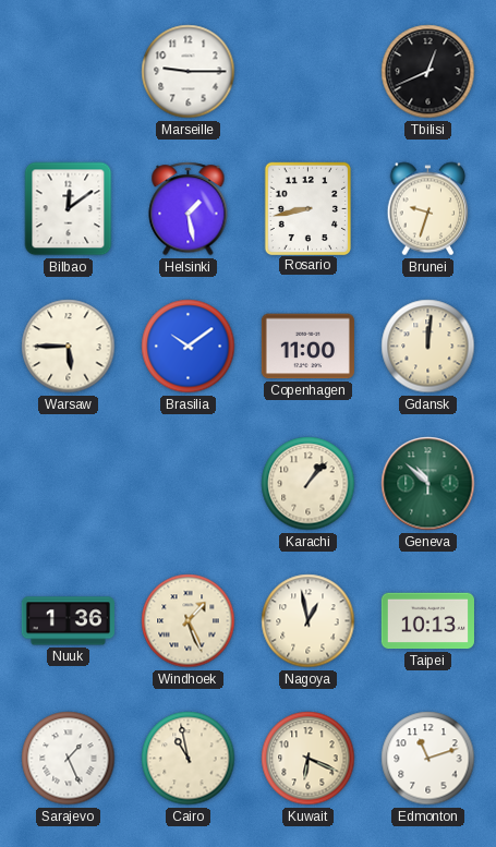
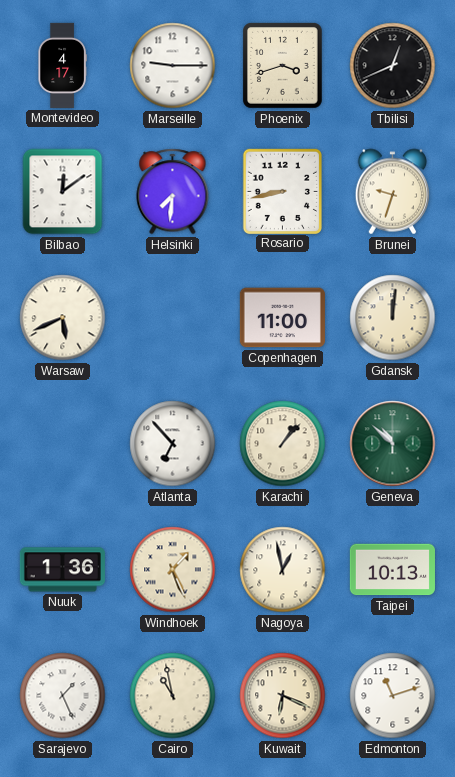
Montevideo: none -> 4:17 (62, 65)
Phoenix: none -> 3:42 (283, 66)
Helsinki: 1:28 -> 7:31 (173, 192)
Warsaw: 5:45 -> 5:41 (63, 318)
Brasilia: 10:09 -> none (189, 347)
Atlanta: none -> 6:53 (173, 444)
